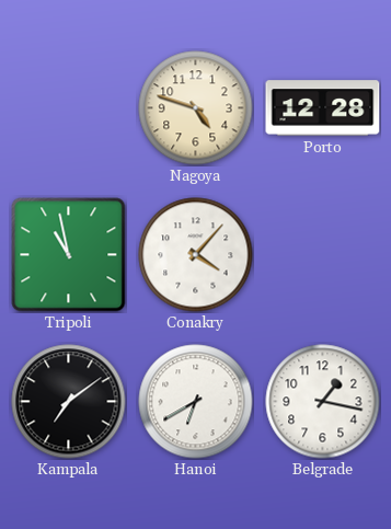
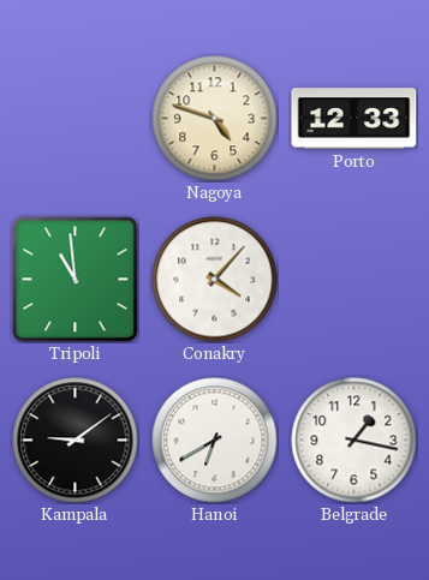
Porto: 12:28 -> 12:33 (354, 119)
Tripoli: 10:58 -> 10:59 (76, 280)
Kampala: 7:09 -> 9:09 (76, 441)
